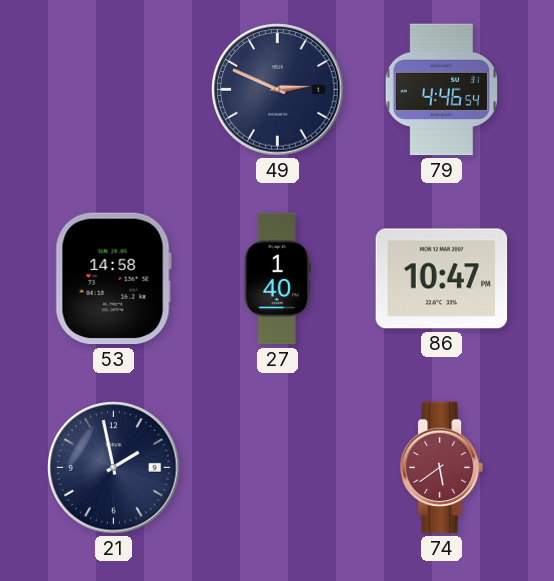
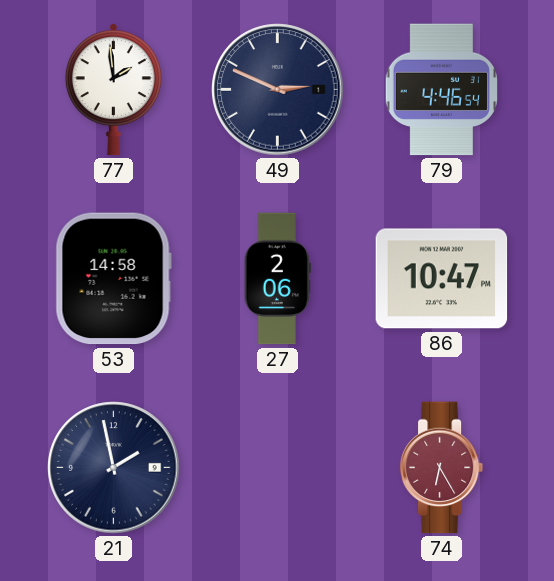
77: none -> 1:59 (113, 90)
27: 1:40 -> 2:06 (277, 279)
74: 5:39 -> 6:25 (442, 468)
